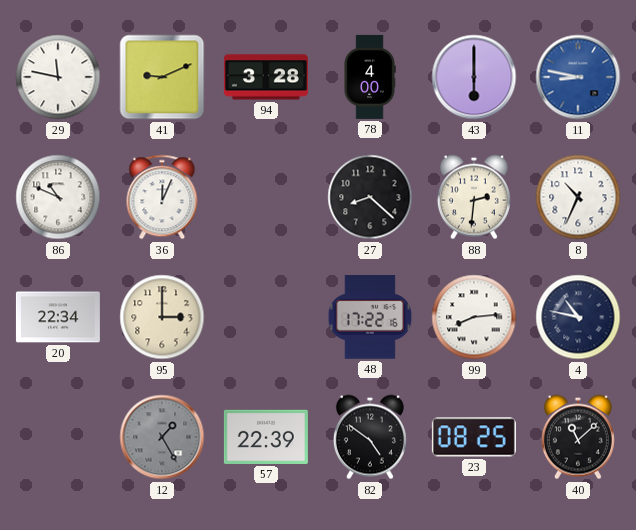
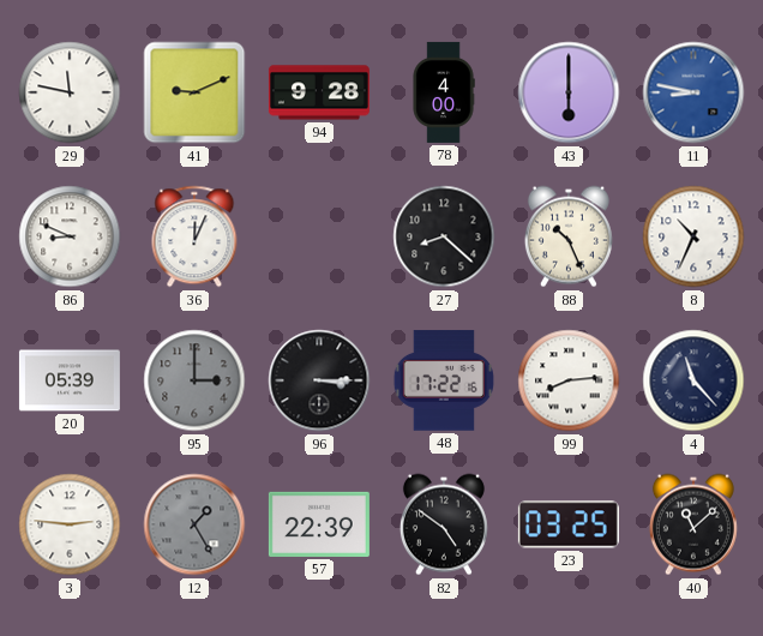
94: 3:28 -> 9:28 (319, 92)
86: 10:49 -> 8:49 (70, 236)
88: 2:31 -> 10:26 (569, 236)
20: 22:34 -> 05:39 (70, 380)
95 dial: cream -> grey (194, 380)
96: none -> 3:15 (319, 380)
4: 10:47 -> 11:23 (693, 380)
3: none -> 2:46 (70, 524)
23: 08:25 -> 03:25 (569, 524)
